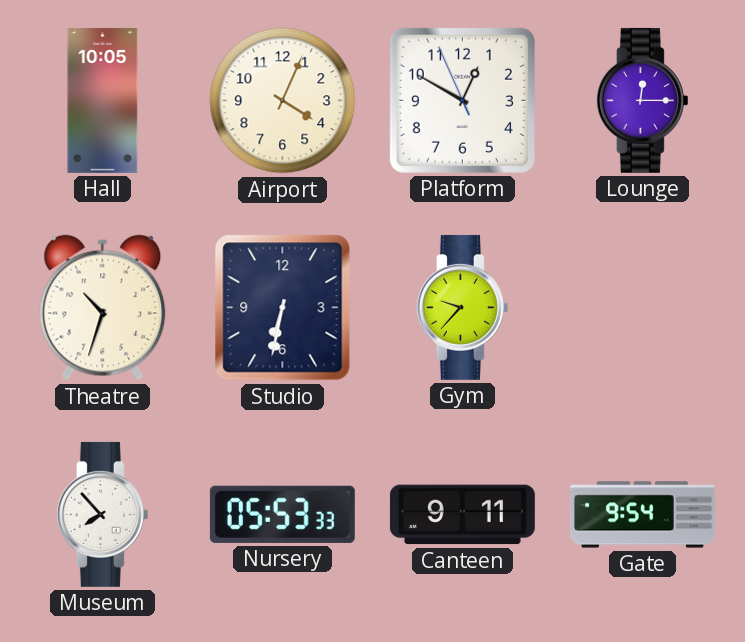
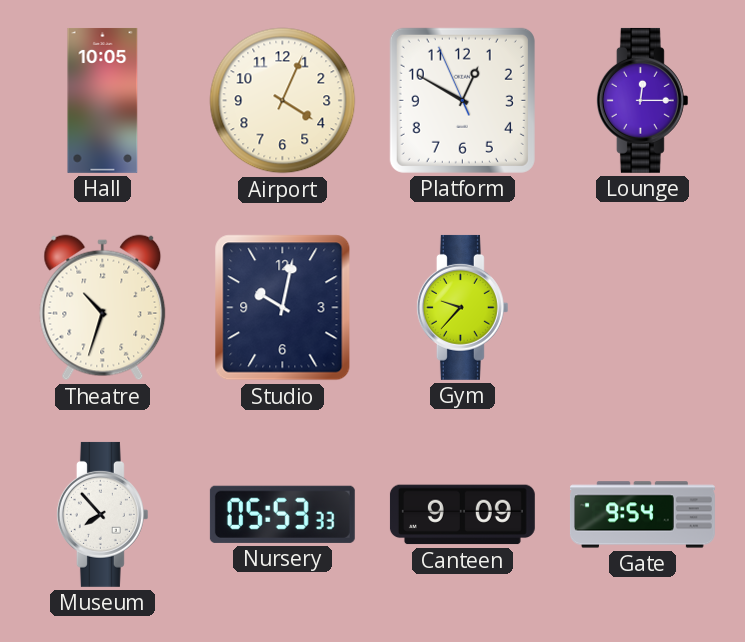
Studio: 6:32 -> 10:02 (283, 308)
Canteen: 9:11 -> 9:09 (462, 515)
